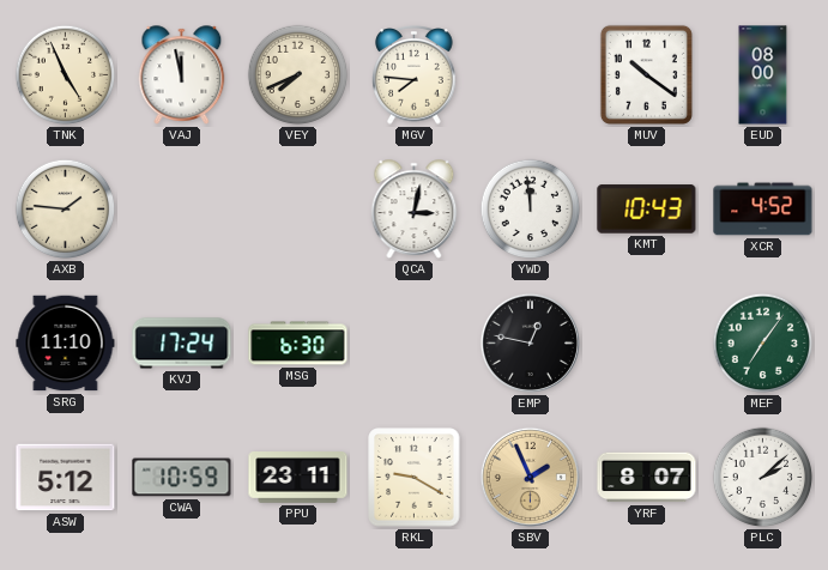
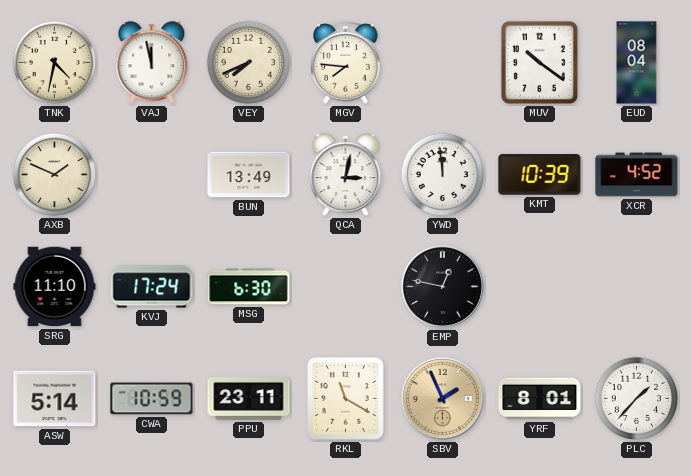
TNK: 4:56 -> 4:32 (55, 63)
EUD: 08:00 -> 08:04 (637, 63)
AXB: 1:46 -> 1:49 (55, 175)
BUN: none -> 13:49 (249, 175)
KMT: 10:43 -> 10:39 (540, 175)
MEF: 7:06 -> none (763, 344)
ASW: 5:12 -> 5:14 (55, 399)
RKL: 9:20 -> 11:20 (346, 399)
YRF: 8:07 -> 8:01 (540, 399)
PLC: 2:08 -> 1:37 (637, 399)
